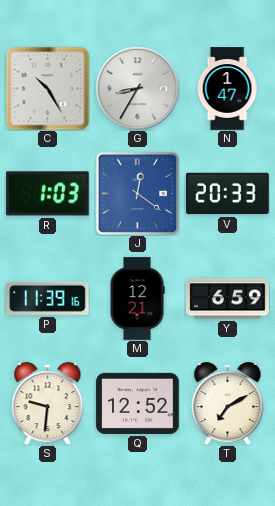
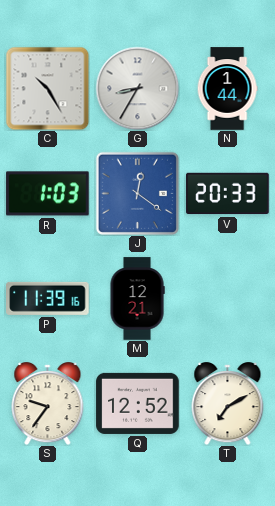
N: 1:47 -> 1:44 (227, 89)
Y: 6:59 -> none (228, 299)
S: 9:31 -> 9:36 (48, 404)
